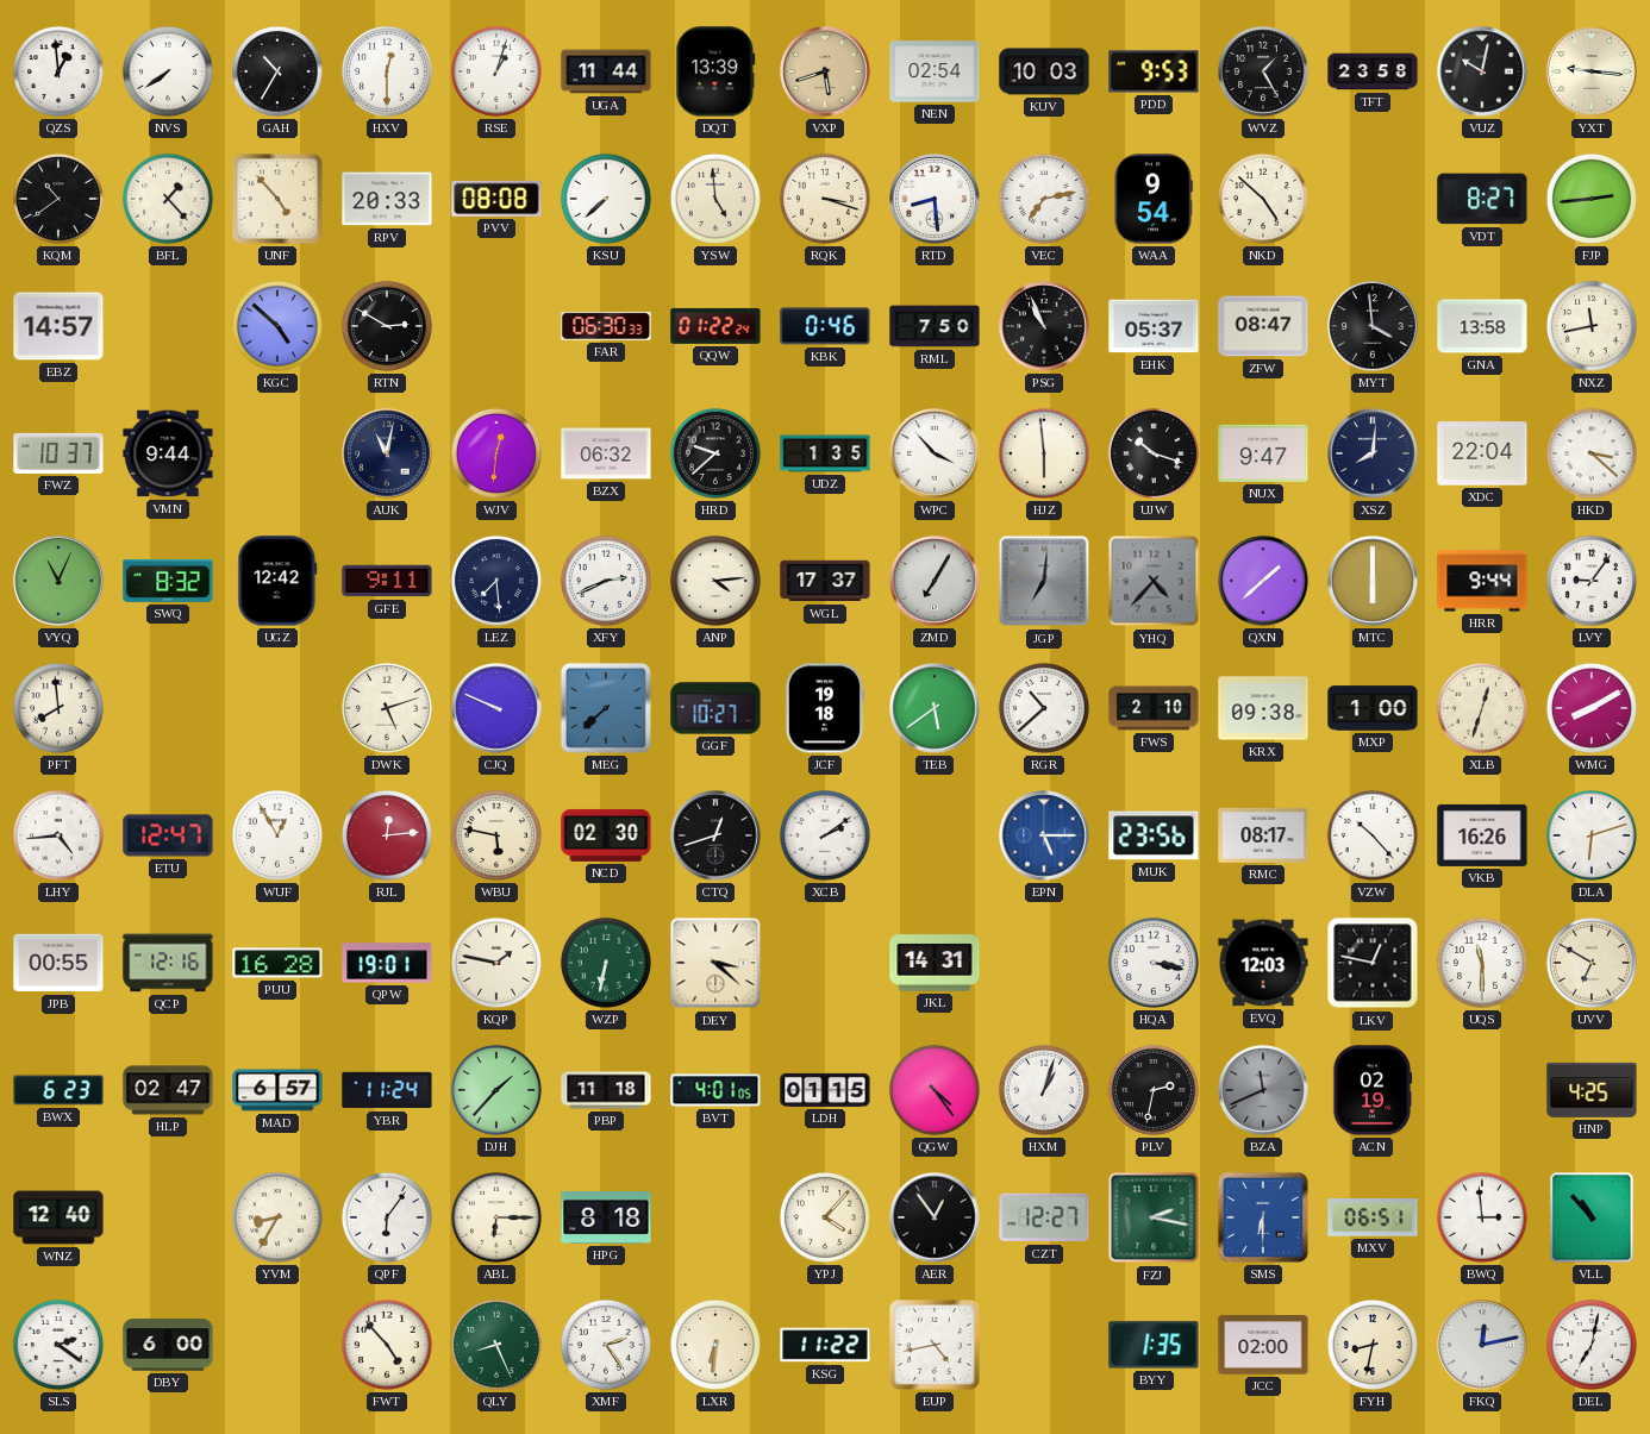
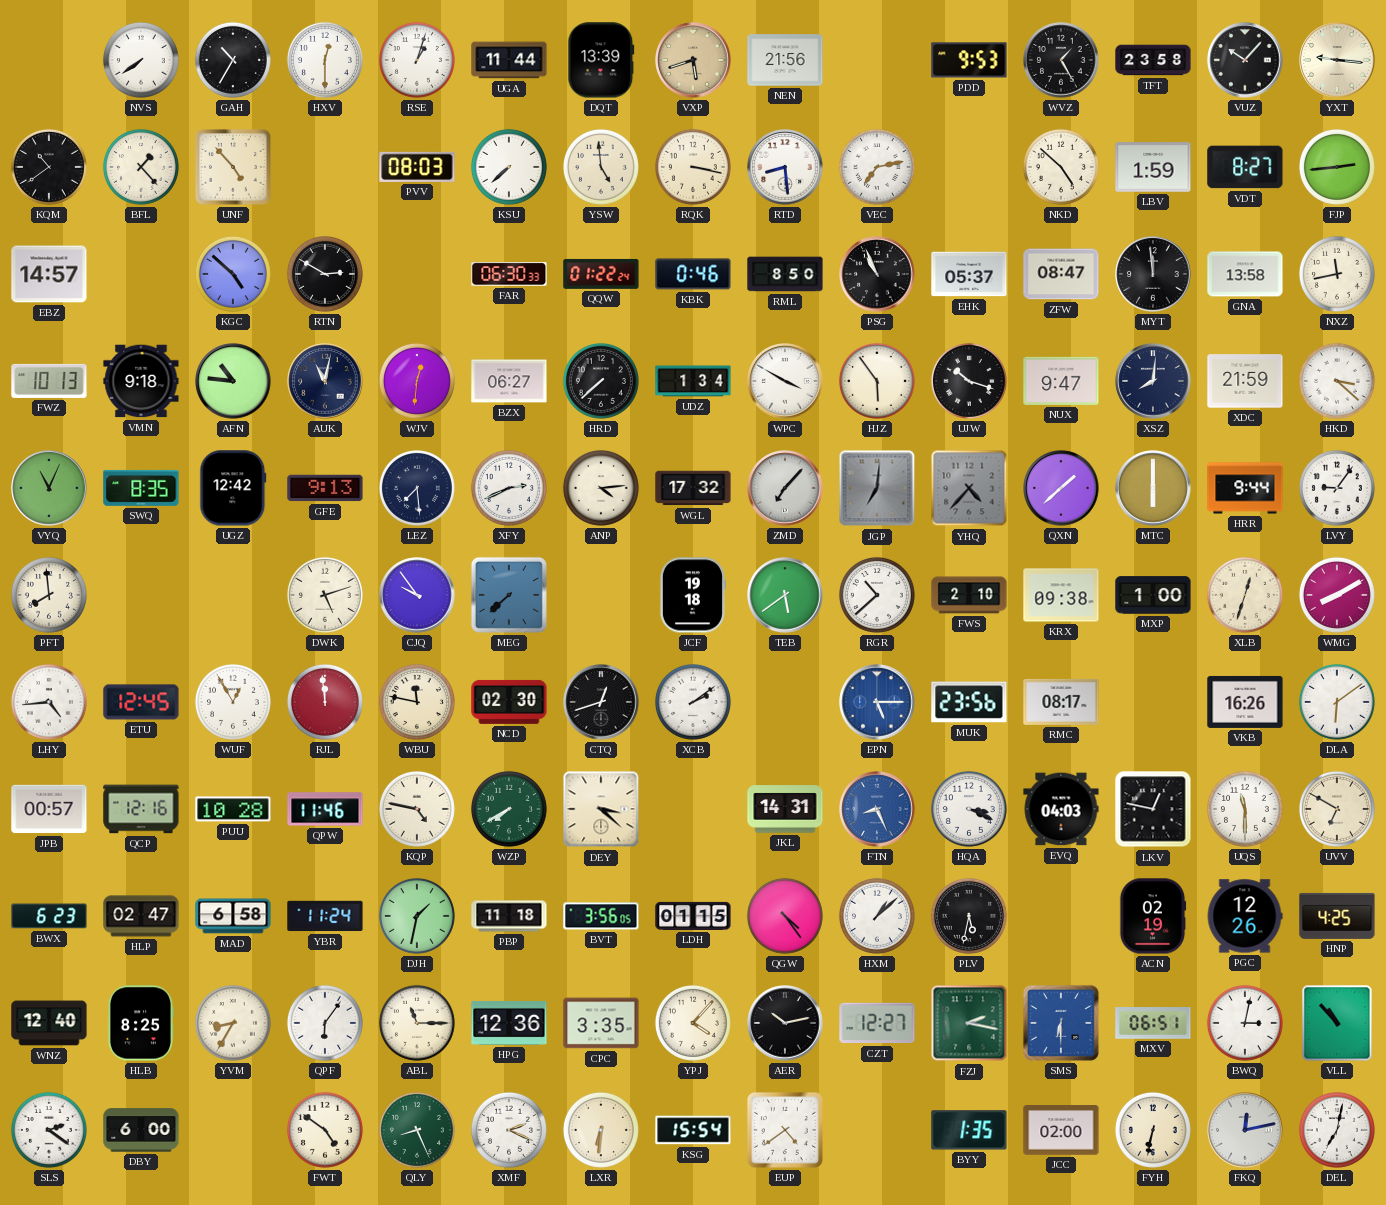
QZS: 12:59 -> none (58, 71)
NEN: 02:54 -> 21:56 (785, 60)
KUV: 10:03 -> none (1044, 71)
VUZ: 10:02 -> 10:07 (1245, 60)
RPV: 20:33 -> none (387, 199)
PVV: 08:08 -> 08:03 (417, 167)
RQK: 3:18 -> 3:17 (693, 167)
WAA: 9:54 -> none (1154, 199)
LBV: none -> 1:59 (1153, 167)
RML: 7:50 -> 8:50 (785, 274)
MYT: 3:59 -> 11:59 (1153, 274)
FWZ: 10:37 -> 10:13 (49, 381)
VMN: 9:44 -> 9:18 (141, 381)
AFN: none -> 10:46 (233, 381)
BZX: 06:32 -> 06:27 (509, 381)
HRD: 9:38 -> 7:38 (601, 381)
UDZ: 1:35 -> 1:34 (693, 381)
WPC: 3:53 -> 3:50 (785, 381)
HJZ: 5:59 -> 5:54 (877, 381)
XDC: 22:04 -> 21:59 (1245, 381)
SWQ: 8:32 -> 8:35 (141, 488)
GFE: 9:11 -> 9:13 (325, 488)
WGL: 17:37 -> 17:32 (693, 488)
ZMD: 7:05 -> 7:07 (785, 488)
CJQ: 9:49 -> 9:54 (417, 595)
GGF: 10:27 -> none (715, 708)
ETU: 12:47 -> 12:45 (141, 702)
RJL: 12:14 -> 11:59 (325, 702)
WBU: 5:47 -> 11:47 (417, 702)
VZW: 10:23 -> none (1373, 835)
DLA: 6:12 -> 6:09 (1337, 702)
JPB: 00:55 -> 00:57 (49, 809)
PUU: 16:28 -> 10:28 (233, 809)
QPW: 19:01 -> 11:46 (325, 809)
KQP: 1:47 -> 4:47 (417, 809)
WZP: 6:32 -> 7:40 (509, 809)
FTN: none -> 8:26 (877, 809)
HQA: 3:17 -> 3:19 (969, 809)
EVQ: 12:03 -> 04:03 (1061, 809)
MAD: 6:57 -> 6:58 (233, 916)
DJH: 1:37 -> 1:32 (417, 916)
BVT: 4:01 -> 3:56 (601, 916)
HXM: 1:03 -> 1:08 (877, 916)
PLV: 2:32 -> 5:32 (969, 916)
BZA: 11:41 -> none (1263, 1090)
PGC: none -> 12:26 (1245, 916)
HLB: none -> 8:25 (140, 1023)
ABL: 6:15 -> 11:15 (417, 1023)
HPG: 8:18 -> 12:36 (509, 1023)
CPC: none -> 3:35 (601, 1023)
AER: 12:54 -> 10:13 (785, 1023)
BWQ: 2:59 -> 3:02 (1245, 1023)
FWT: 4:53 -> 4:51 (325, 1130)
XMF: 2:24 -> 2:19 (509, 1130)
KSG: 11:22 -> 15:54 (693, 1130)
EUP: 4:43 -> 4:39 (785, 1130)
FYH: 8:32 -> 6:32 (1153, 1130)
